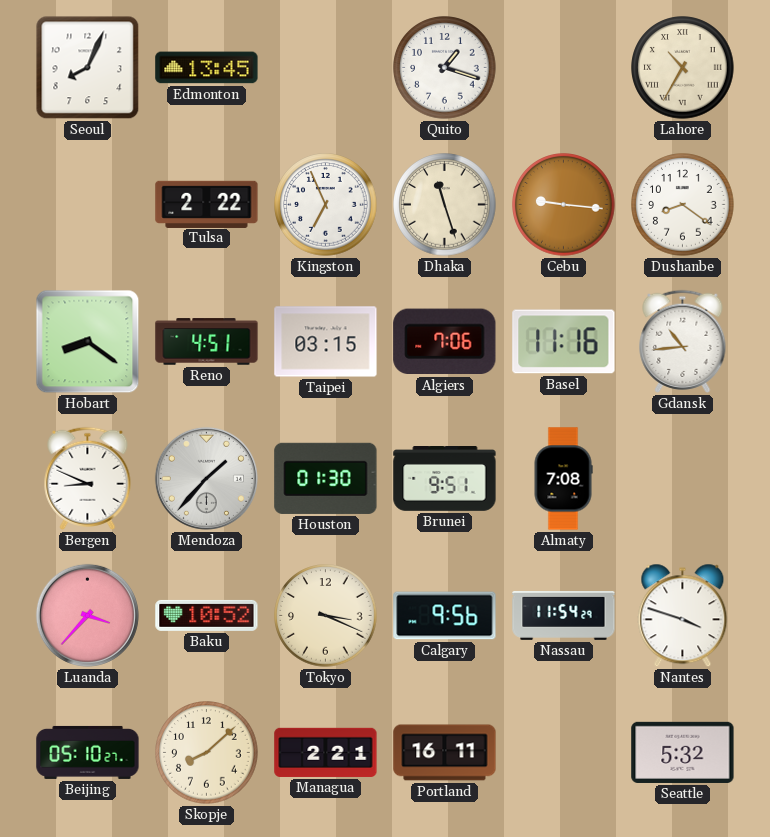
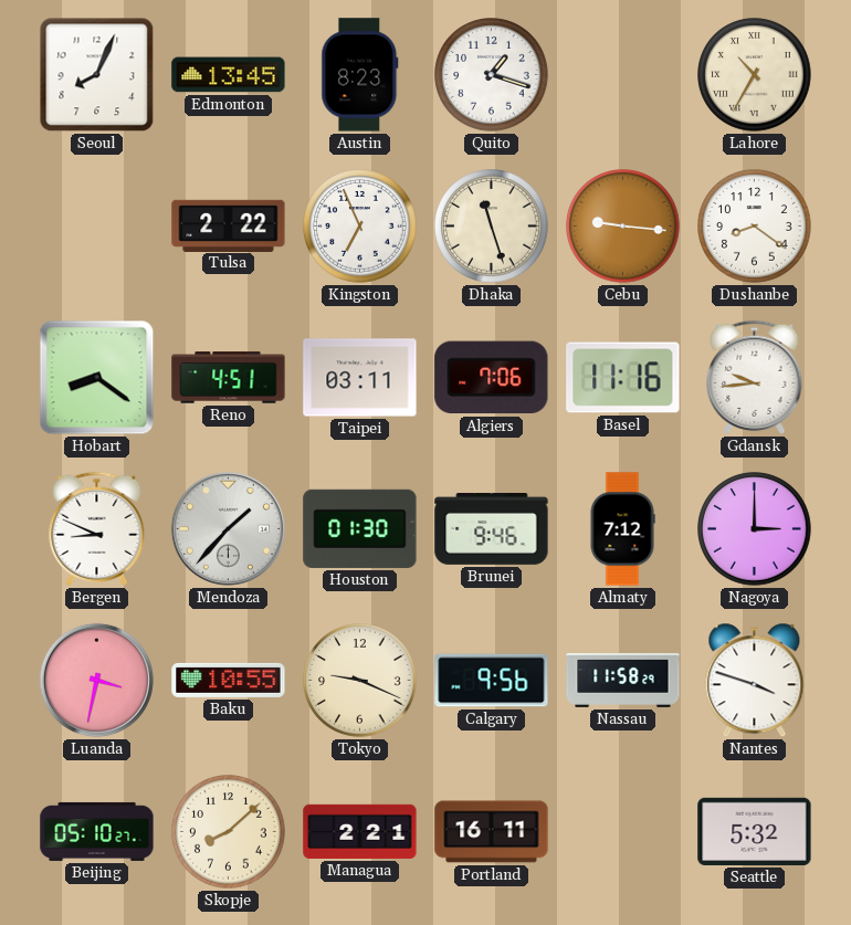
Austin: none -> 8:23 (360, 75)
Taipei: 03:15 -> 03:11 (360, 378)
Gdansk: 10:44 -> 9:44 (755, 377)
Brunei: 9:51 -> 9:46 (492, 529)
Almaty: 7:08 -> 7:12 (622, 529)
Nagoya: none -> 3:00 (755, 529)
Luanda: 3:37 -> 3:32 (96, 680)
Baku: 10:52 -> 10:55 (229, 680)
Tokyo: 3:19 -> 9:19 (360, 681)
Nassau: 11:54 -> 11:58 (623, 680)
